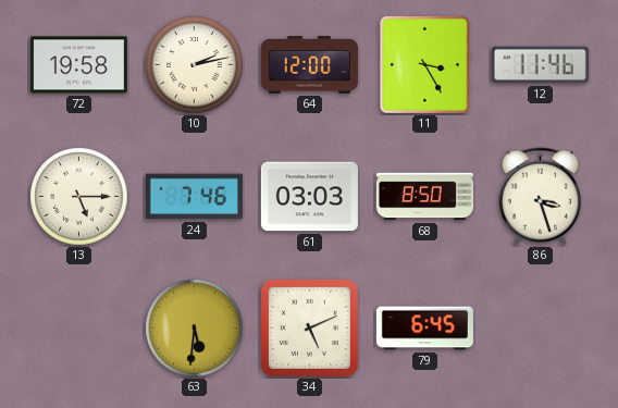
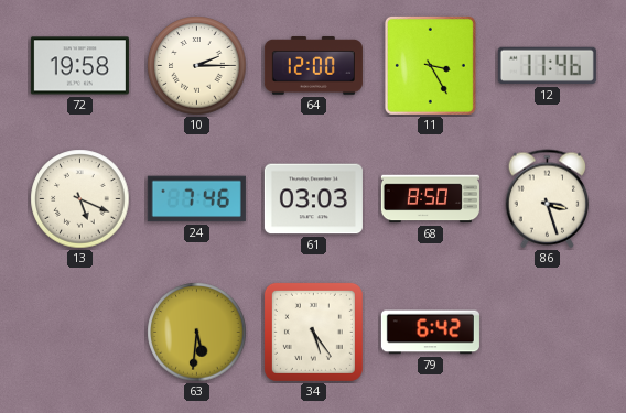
10: 2:13 -> 2:15 (197, 66)
13: 5:15 -> 5:19 (80, 199)
34: 5:11 -> 5:24 (313, 332)
79: 6:45 -> 6:42 (430, 333)
